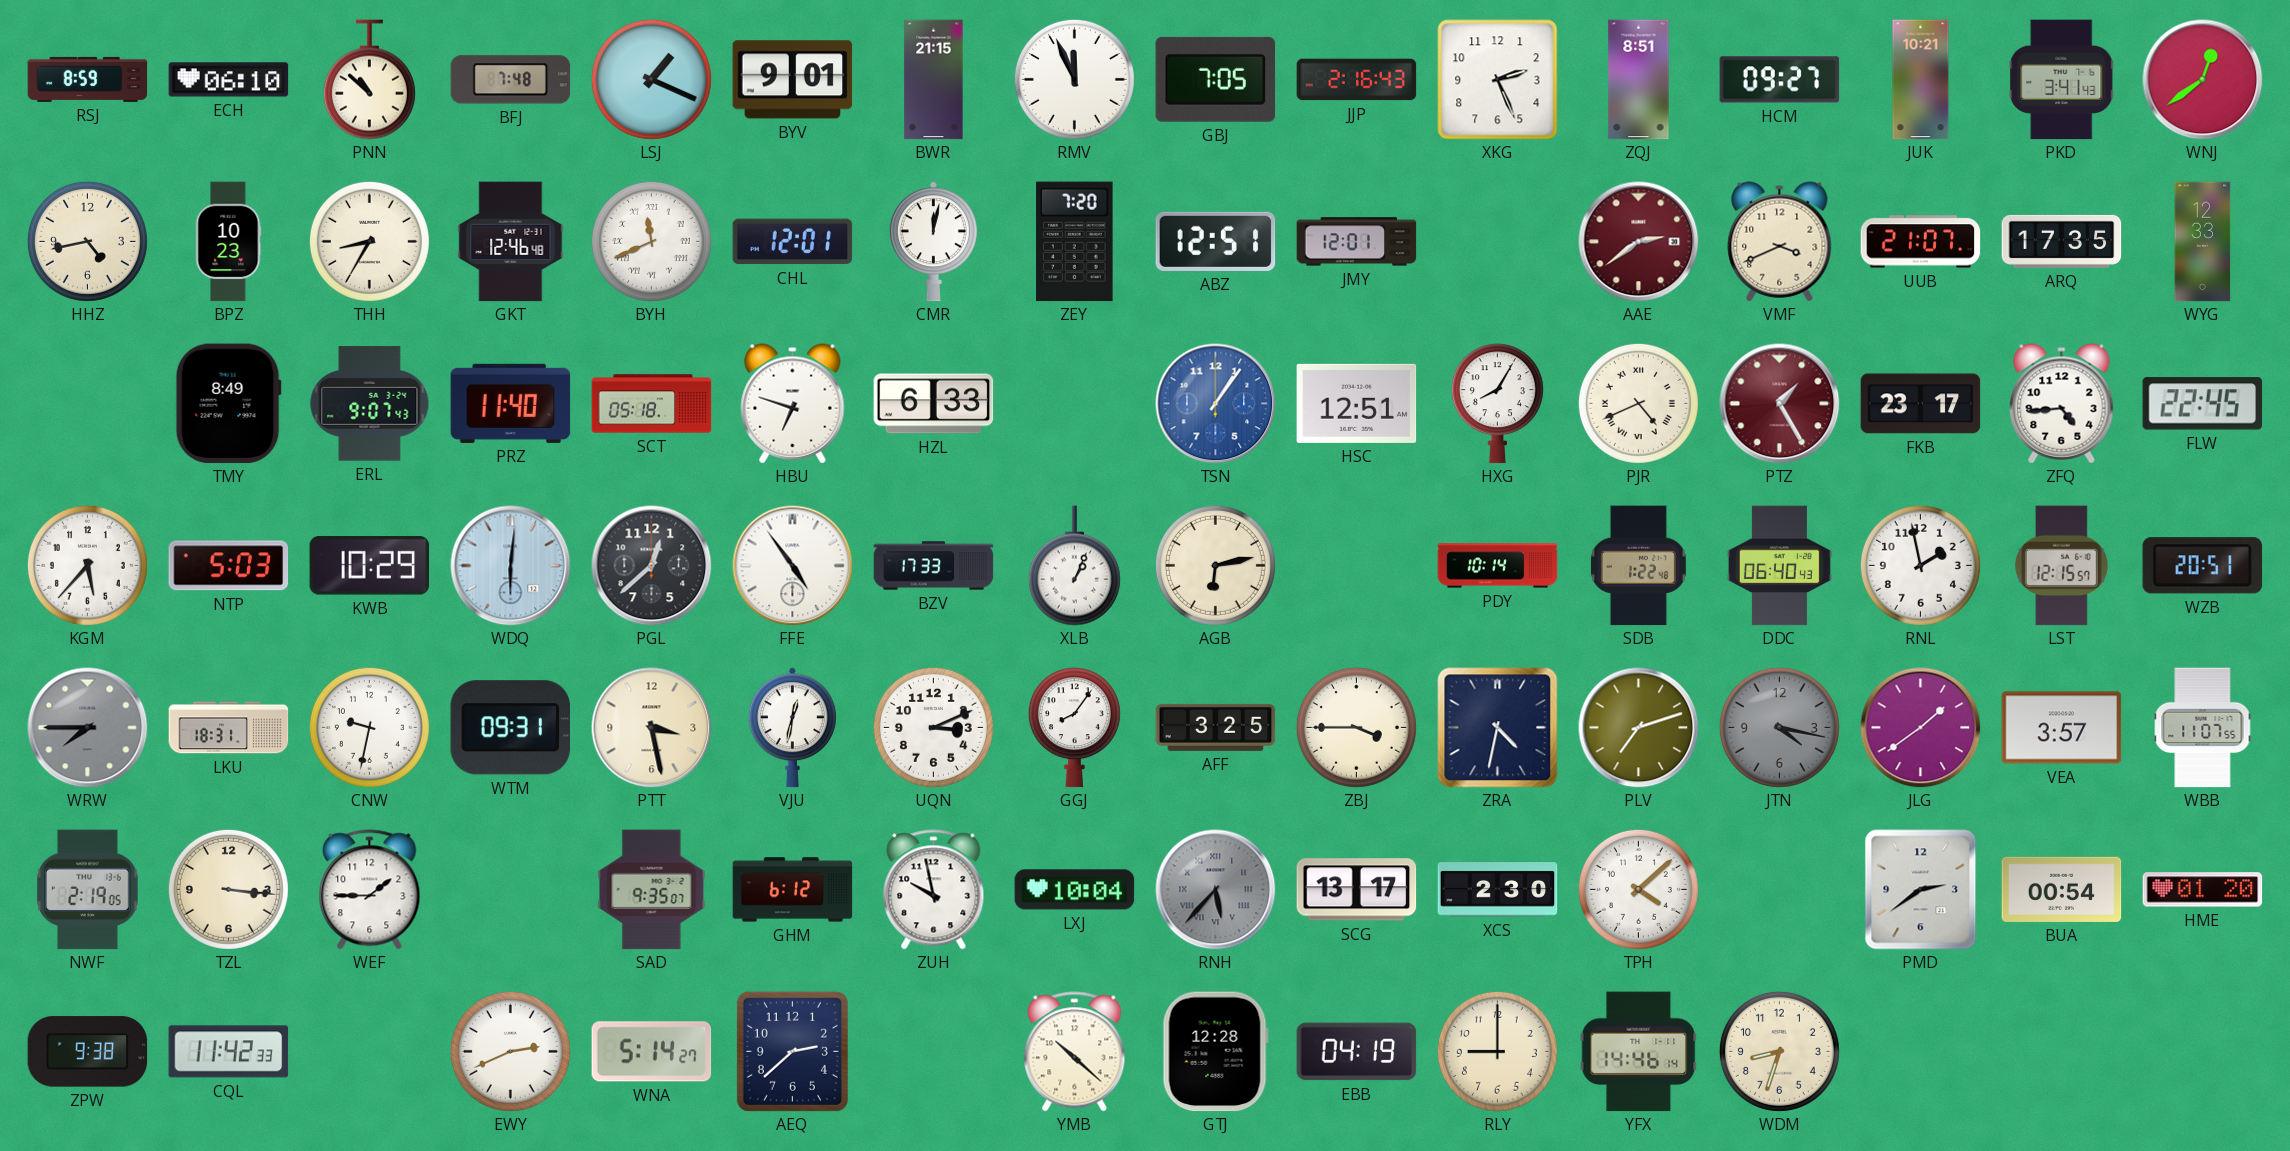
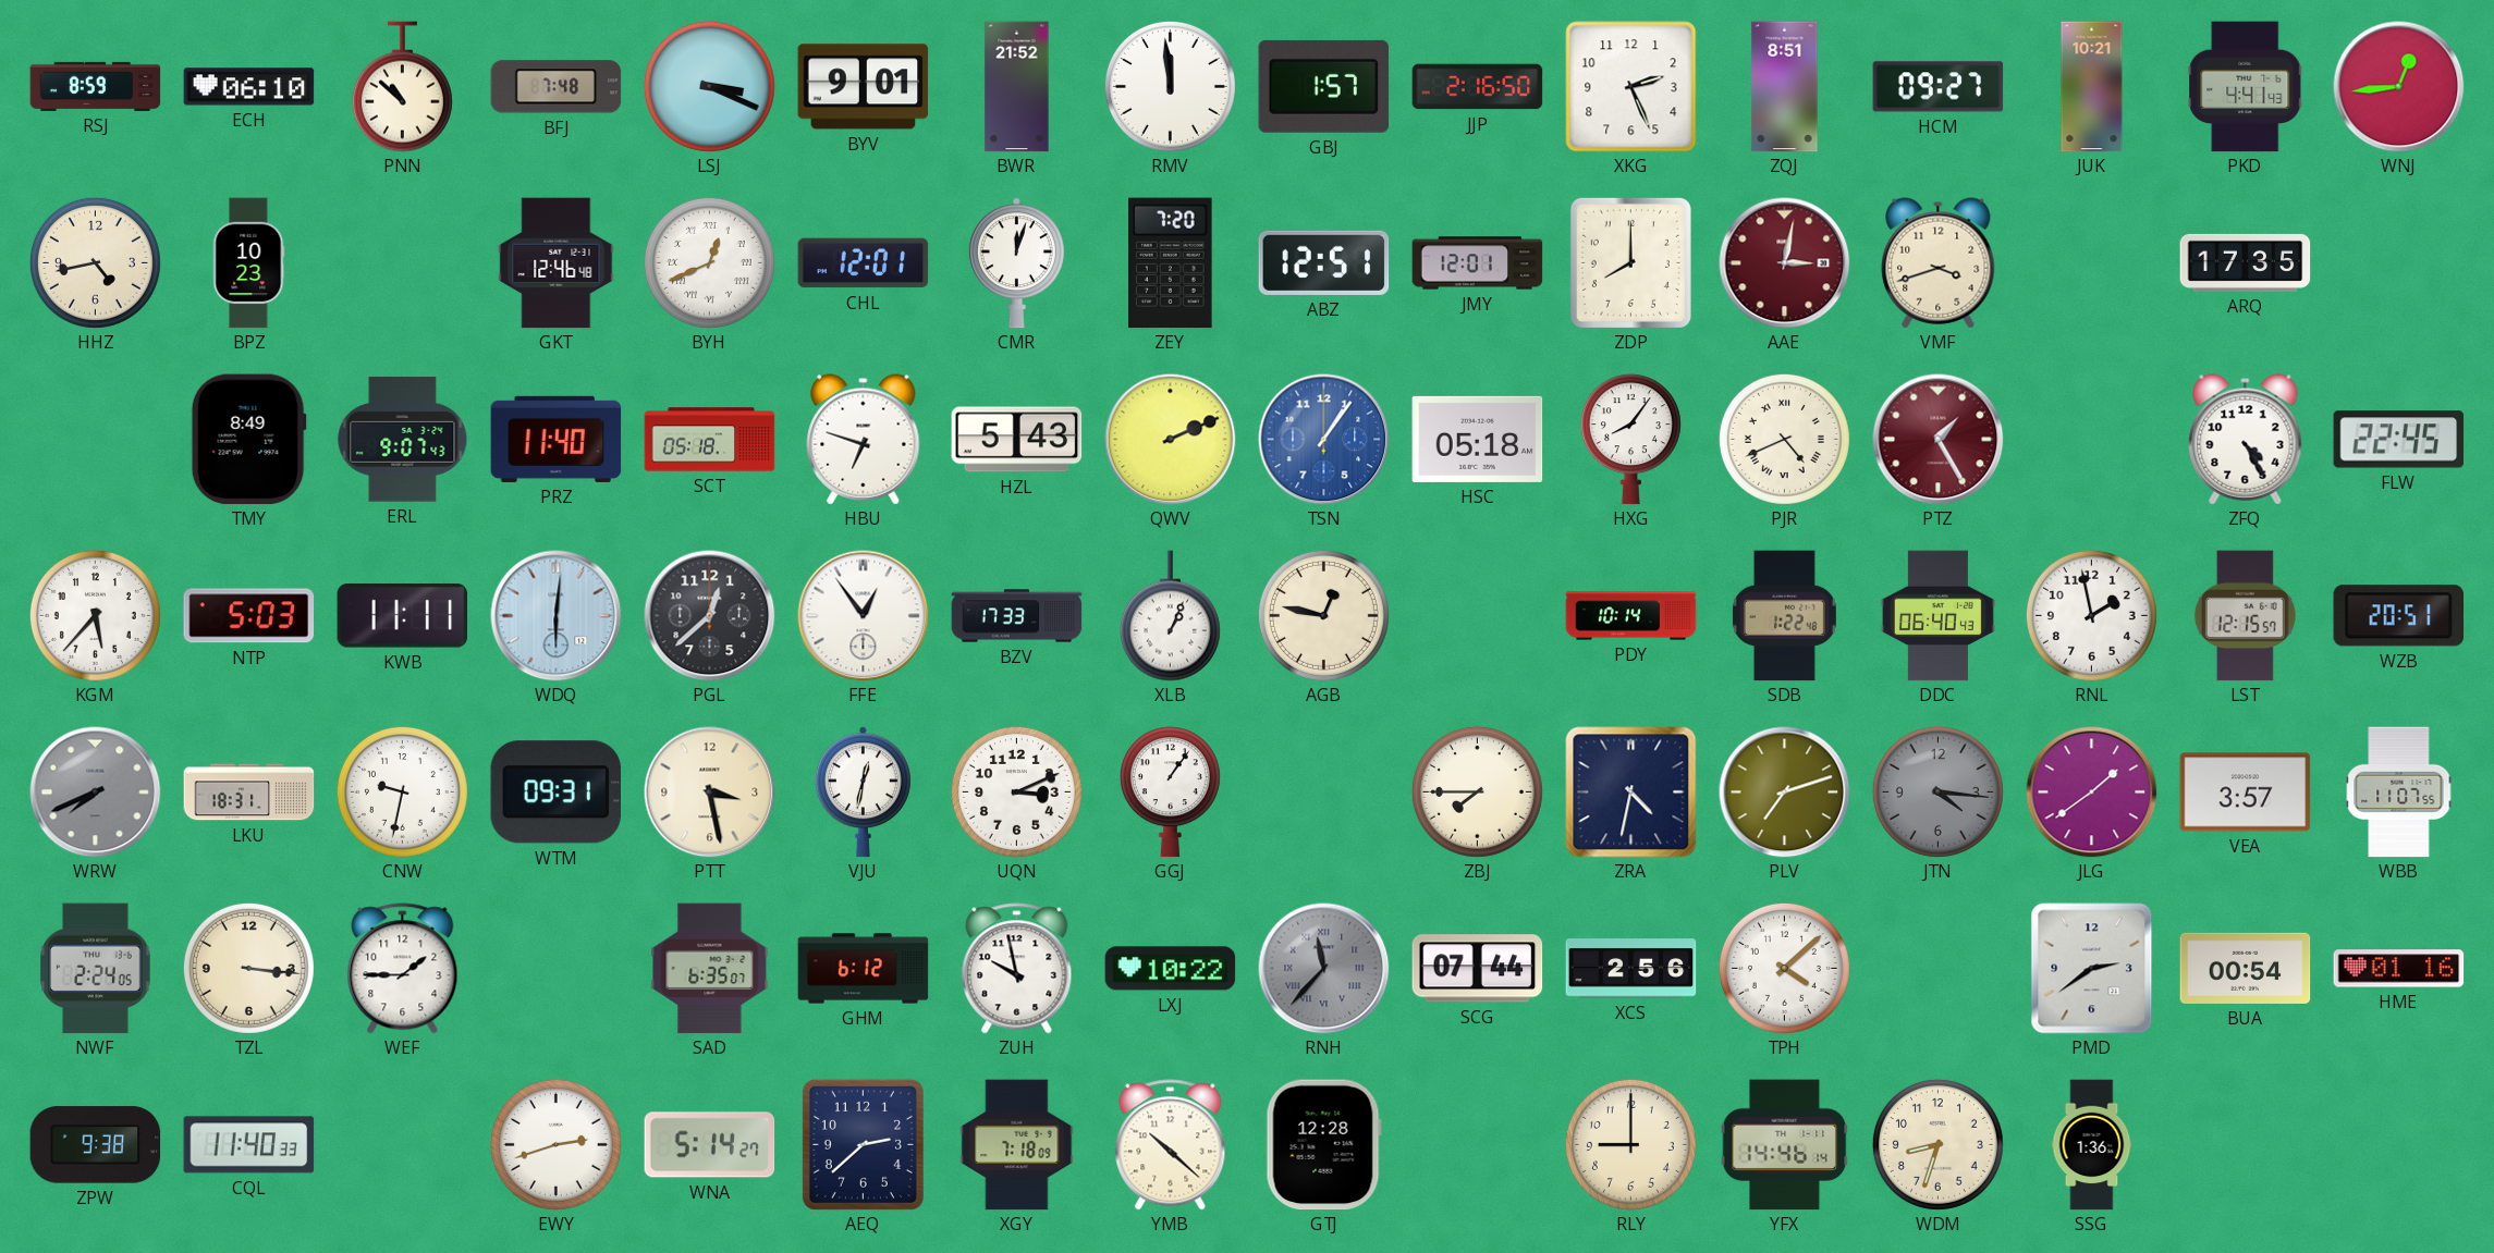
LSJ: 1:19 -> 3:19 (709, 86)
BWR: 21:15 -> 21:52 (1017, 87)
RMV: 11:56 -> 11:59 (1170, 86)
GBJ: 7:05 -> 1:57 (1324, 86)
JJP: 2:16:43 -> 2:16:50 (1478, 87)
PKD: 3:41 -> 4:41 (2246, 87)
WNJ: 12:39 -> 12:44 (2399, 87)
THH: 8:35 -> none (369, 241)
BYH: 11:41 -> 12:41 (709, 262)
CMR: 12:02 -> 12:03 (1016, 263)
ZDP: none -> 8:00 (1630, 262)
AAE: 2:39 -> 3:02 (1785, 263)
VMF: 3:41 -> 3:42 (1939, 263)
UUB: 21:07 -> none (1921, 242)
WYG: 12:33 -> none (2203, 242)
HZL: 6:33 -> 5:43 (1017, 440)
QWV: none -> 2:11 (1171, 440)
HSC: 12:51 -> 05:18 (1478, 439)
HXG: 8:05 -> 8:06 (1630, 440)
FKB: 23:17 -> none (1921, 404)
ZFQ: 4:44 -> 4:25 (2246, 440)
KWB: 10:29 -> 11:11 (403, 616)
FFE: 4:54 -> 12:54 (864, 616)
AGB: 6:13 -> 12:47 (1323, 615)
WRW: 7:45 -> 7:41 (96, 793)
GGJ: 8:06 -> 1:06 (1170, 793)
AFF: 3:25 -> none (1216, 727)
ZBJ: 3:45 -> 7:45 (1477, 791)
JTN: 4:17 -> 4:16 (1937, 791)
NWF: 2:19 -> 2:24 (96, 969)
SAD: 9:35 -> 6:35 (710, 969)
LXJ: 10:04 -> 10:22 (1171, 969)
RNH: 5:37 -> 11:37 (1324, 969)
SCG: 13:17 -> 07:44 (1478, 969)
XCS: 2:30 -> 2:56 (1631, 969)
HME: 01:20 -> 01:16 (2399, 969)
CQL: 11:42 -> 11:40 (249, 1145)
EWY: 2:41 -> 2:42 (555, 1144)
XGY: none -> 7:18 (1017, 1145)
EBB: 04:19 -> none (1357, 1052)
SSG: none -> 1:36 (2092, 1145)
